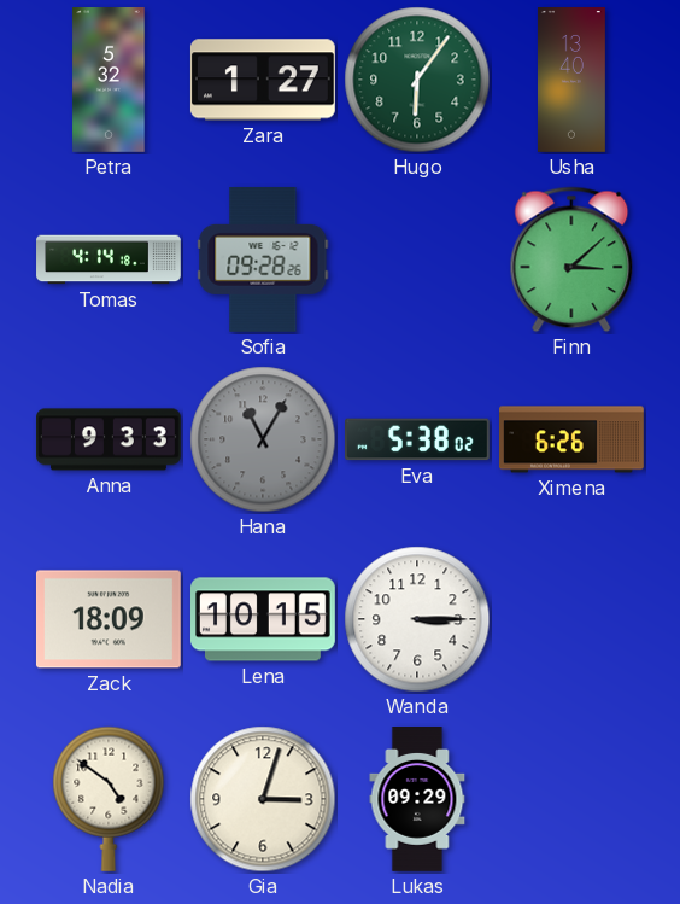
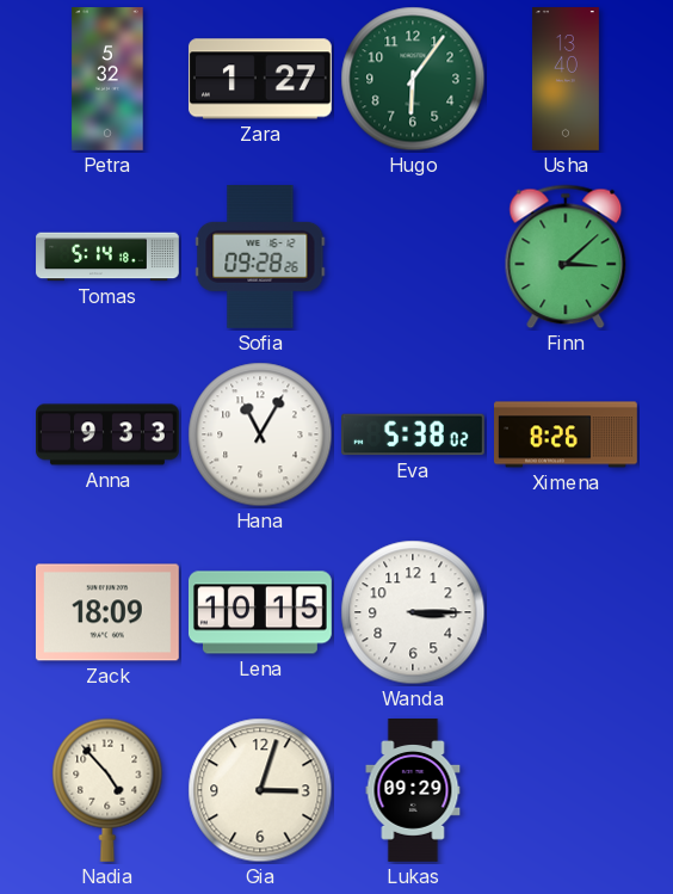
Tomas: 4:14 -> 5:14 (107, 257)
Hana dial: grey -> white (260, 434)
Ximena: 6:26 -> 8:26 (567, 434)
Nadia: 4:51 -> 4:53 (107, 790)
